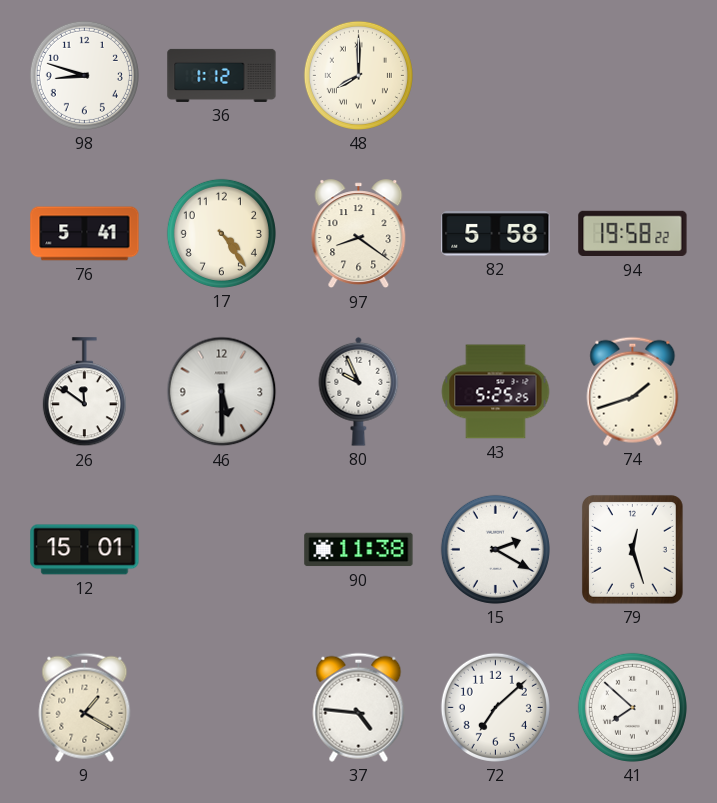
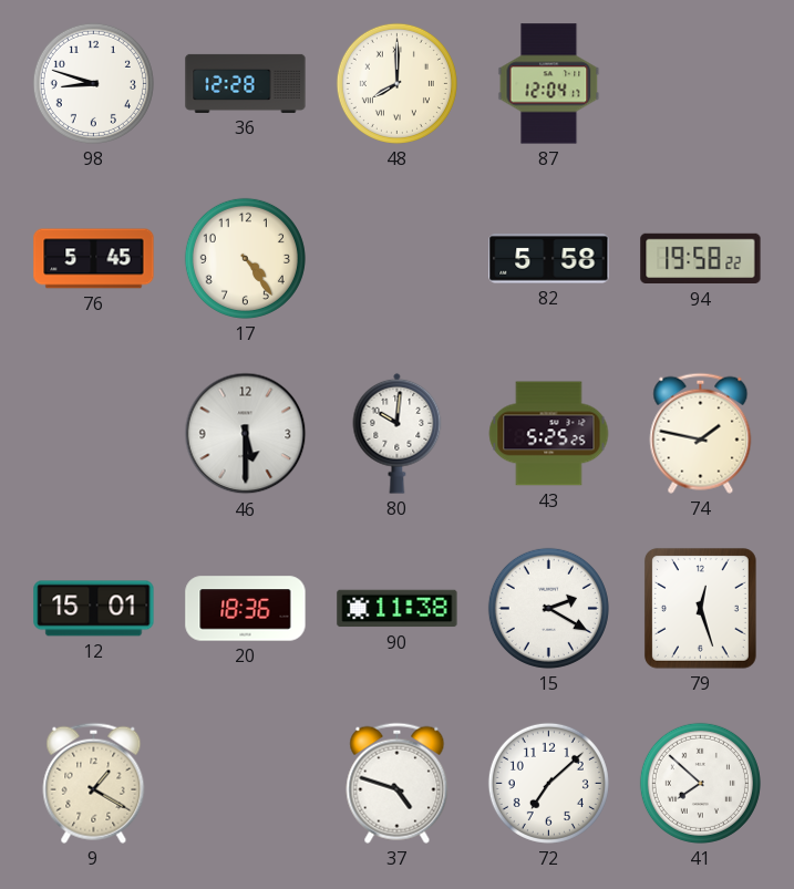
36: 1:12 -> 12:28 (246, 83)
87: none -> 12:04 (549, 84)
76: 5:41 -> 5:45 (94, 259)
97: 8:21 -> none (359, 234)
26: 11:51 -> none (84, 392)
80: 9:56 -> 10:01 (398, 433)
74: 1:42 -> 1:47 (701, 433)
20: none -> 18:36 (246, 609)
37: 4:46 -> 4:48 (398, 783)
